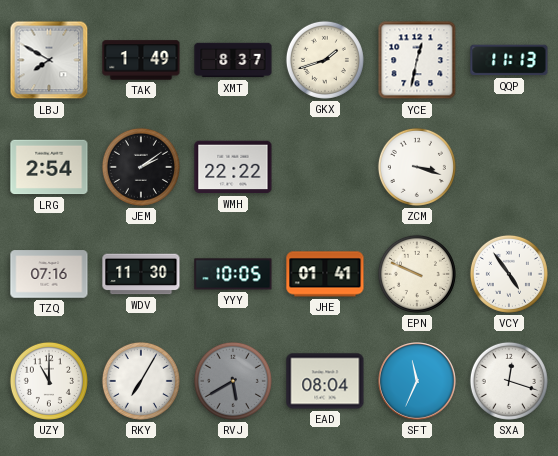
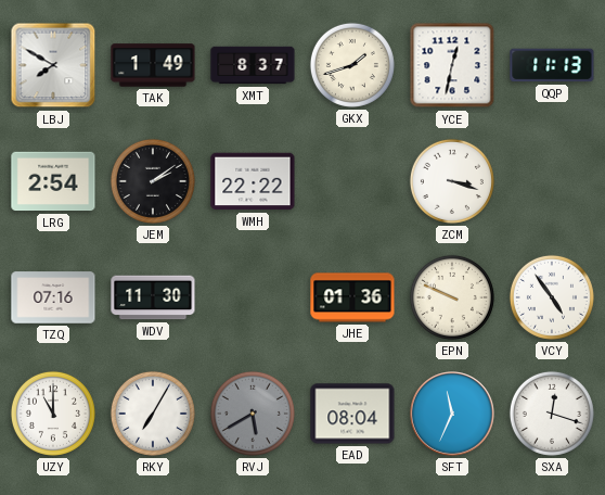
YYY: 10:05 -> none (233, 274)
JHE: 01:41 -> 01:36 (352, 297)
